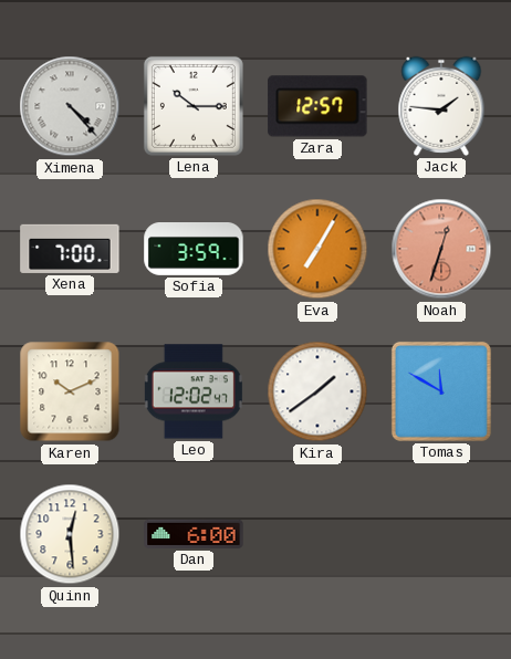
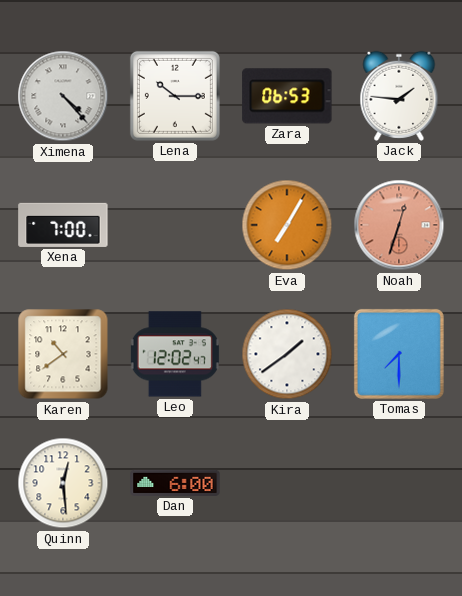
Zara: 12:57 -> 06:53 (287, 96)
Sofia: 3:59 -> none (194, 249)
Karen: 10:11 -> 10:39 (63, 354)
Tomas: 11:50 -> 7:30 (399, 354)
